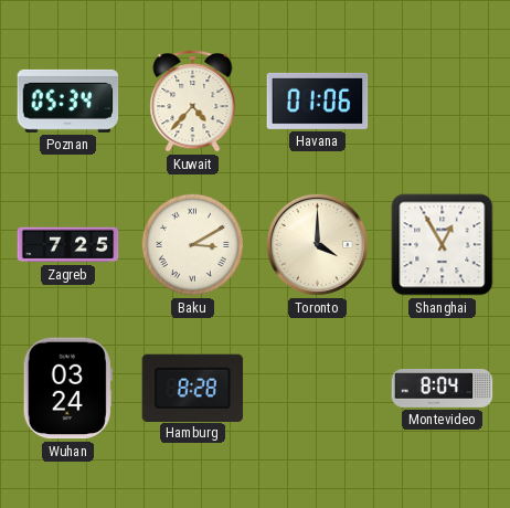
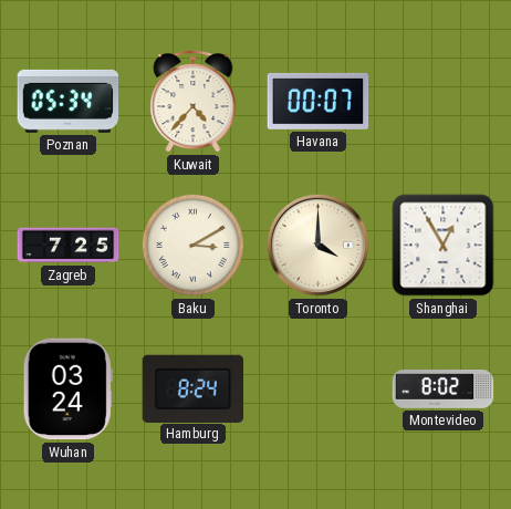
Havana: 01:06 -> 00:07 (319, 101)
Hamburg: 8:28 -> 8:24 (194, 388)
Montevideo: 8:04 -> 8:02 (444, 389)
